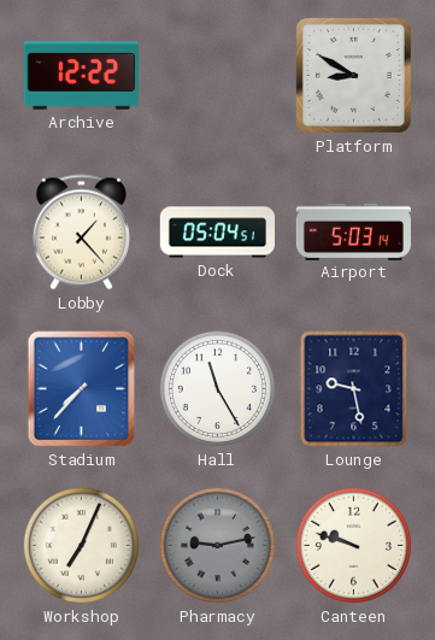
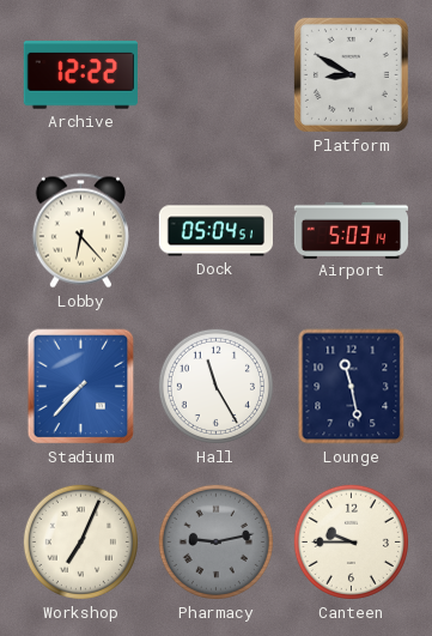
Lobby: 1:23 -> 6:23 (80, 231)
Lounge: 9:28 -> 11:28 (352, 387)
Canteen: 9:48 -> 9:45 (351, 541)
